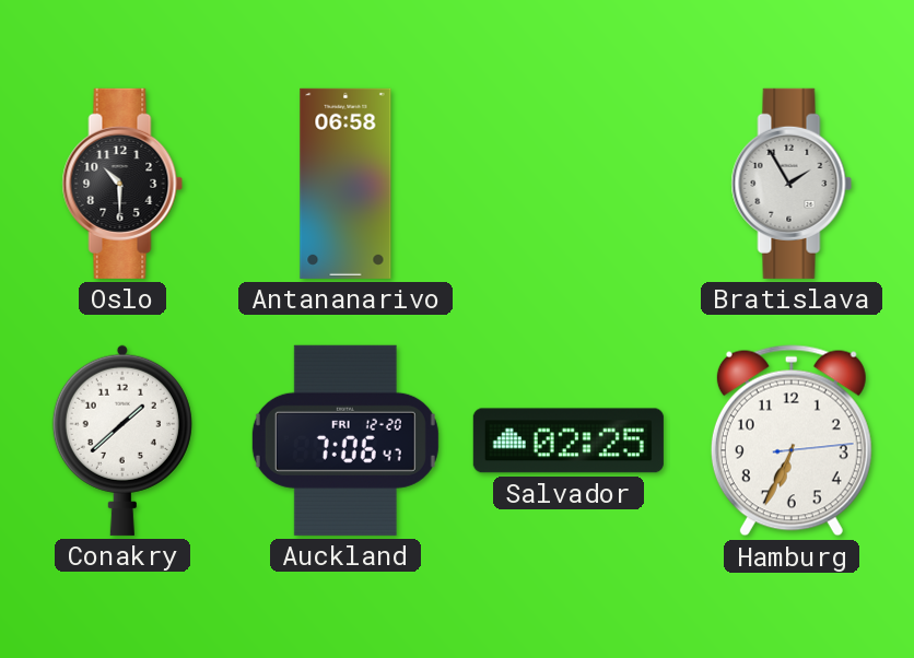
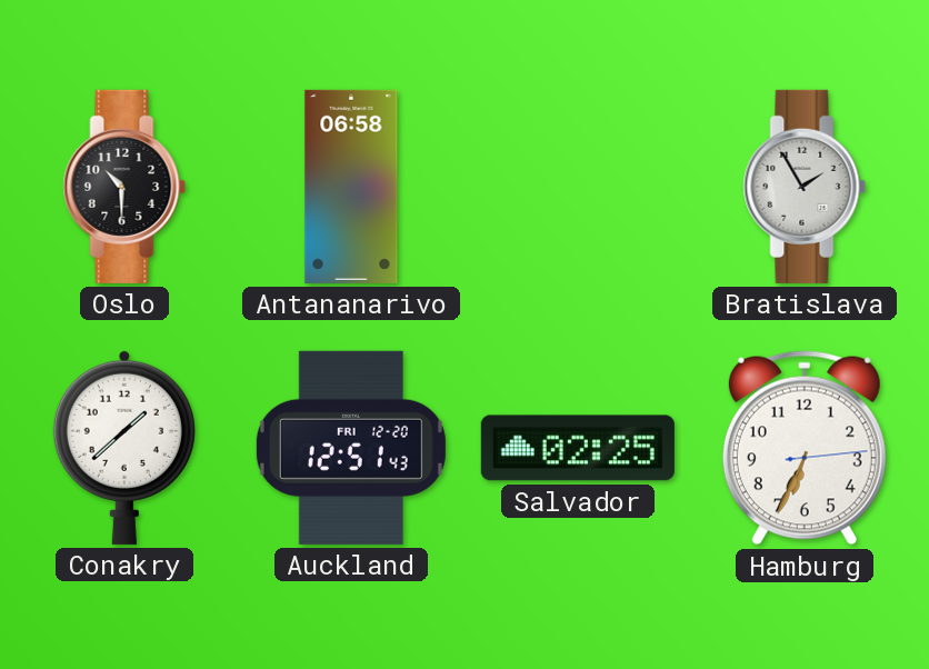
Auckland: 7:06 -> 12:51 (351, 448)
